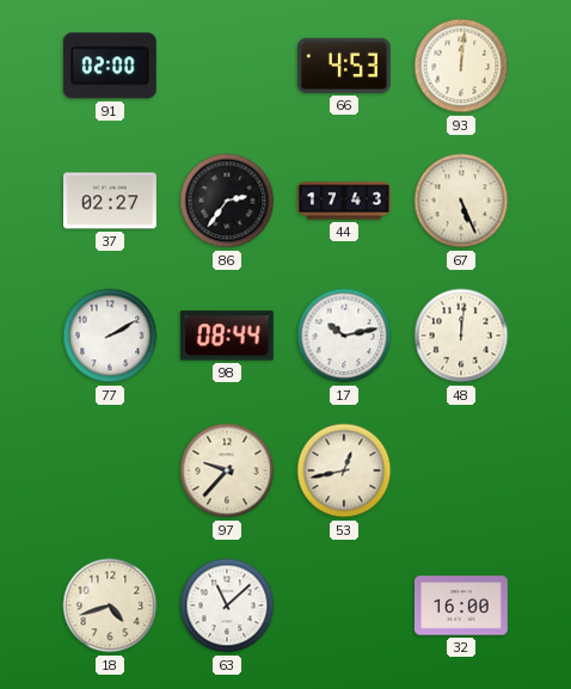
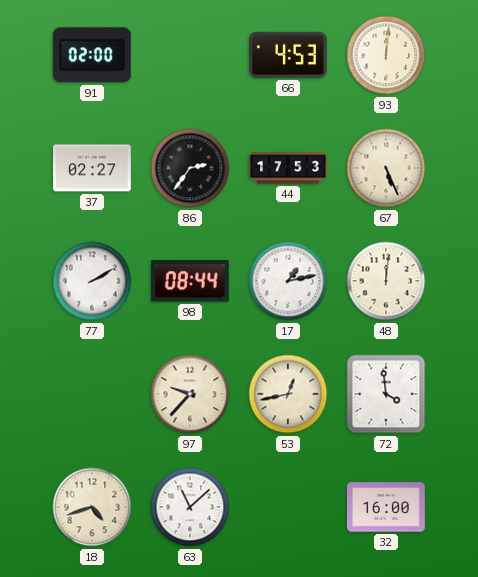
44: 17:43 -> 17:53 (289, 168)
17: 10:13 -> 1:13 (288, 281)
72: none -> 3:59 (386, 394)
